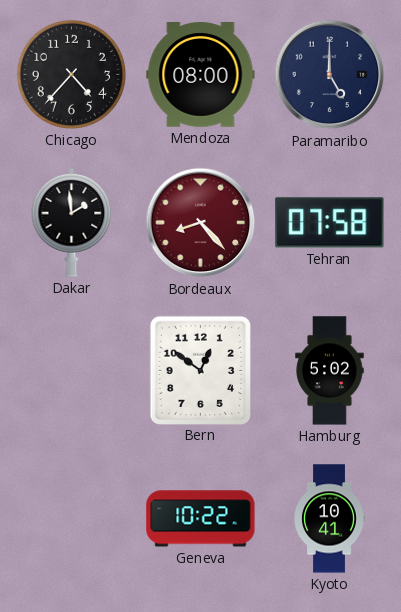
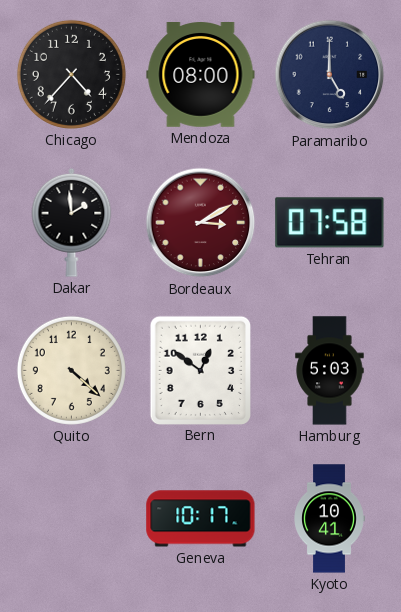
Bordeaux: 8:23 -> 3:10 (201, 223)
Quito: none -> 4:22 (71, 370)
Hamburg: 5:02 -> 5:03 (330, 371)
Geneva: 10:22 -> 10:17 (201, 519)
